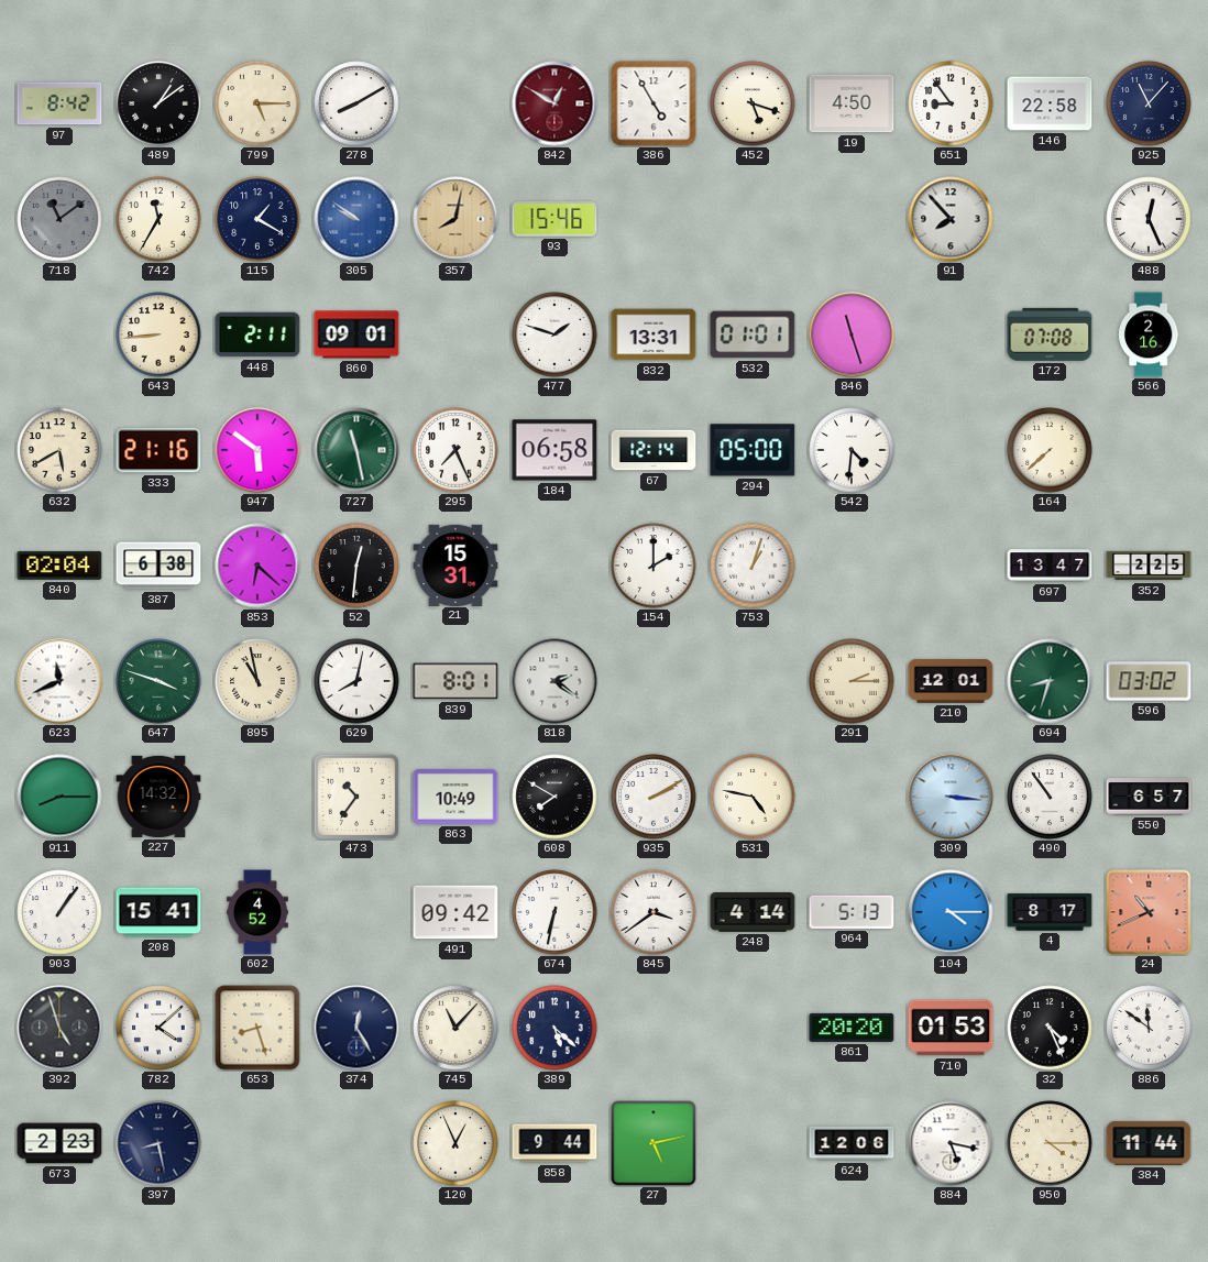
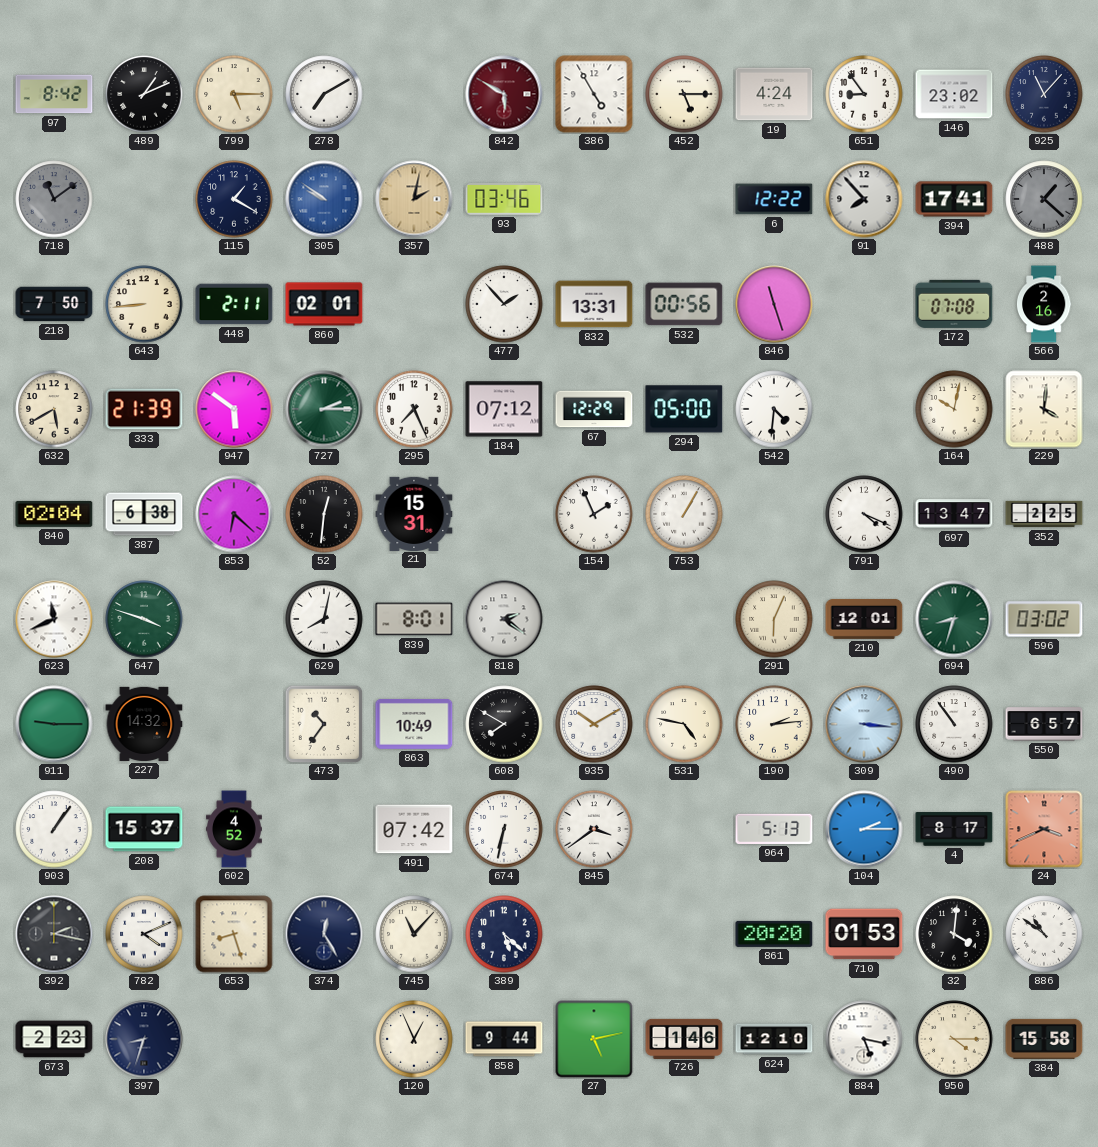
489: 1:09 -> 1:11 (144, 94)
278: 8:10 -> 7:10 (324, 94)
842: 12:50 -> 5:50 (504, 94)
452: 5:18 -> 5:15 (684, 94)
19: 4:50 -> 4:24 (774, 94)
146: 22:58 -> 23:02 (954, 94)
742: 11:35 -> none (158, 219)
357: 8:02 -> 2:02 (414, 199)
93: 15:46 -> 03:46 (504, 200)
6: none -> 12:22 (774, 199)
394: none -> 17:41 (954, 199)
488: 12:26 -> 1:22 (1044, 199)
488 dial: white -> grey (1044, 199)
218: none -> 7:50 (54, 304)
860: 09:01 -> 02:01 (324, 304)
477: 1:48 -> 1:53 (504, 304)
532: 01:01 -> 00:56 (684, 304)
333: 21:16 -> 21:39 (144, 409)
727: 11:28 -> 2:15 (324, 409)
184: 06:58 -> 07:12 (504, 409)
67: 12:14 -> 12:29 (594, 409)
164: 7:38 -> 10:02 (954, 409)
229: none -> 4:01 (1044, 409)
154: 2:00 -> 1:56 (594, 514)
753: 1:03 -> 1:05 (684, 514)
791: none -> 4:19 (864, 514)
895: 10:58 -> none (257, 681)
291: 2:15 -> 6:04 (774, 619)
911: 8:15 -> 9:15 (54, 724)
935: 2:10 -> 10:10 (594, 724)
190: none -> 2:14 (774, 724)
208: 15:41 -> 15:37 (144, 829)
491: 09:42 -> 07:42 (414, 829)
248: 4:14 -> none (753, 913)
104: 4:15 -> 2:15 (864, 829)
24: 10:41 -> 3:41 (1044, 829)
392: 4:57 -> 2:17 (54, 934)
782: 4:08 -> 4:11 (144, 934)
32: 4:26 -> 4:01 (954, 934)
886: 11:51 -> 10:51 (1044, 934)
397: 8:28 -> 8:33 (144, 1039)
726: none -> 1:46 (684, 1038)
624: 12:06 -> 12:10 (774, 1039)
384: 11:44 -> 15:58 (1044, 1039)
